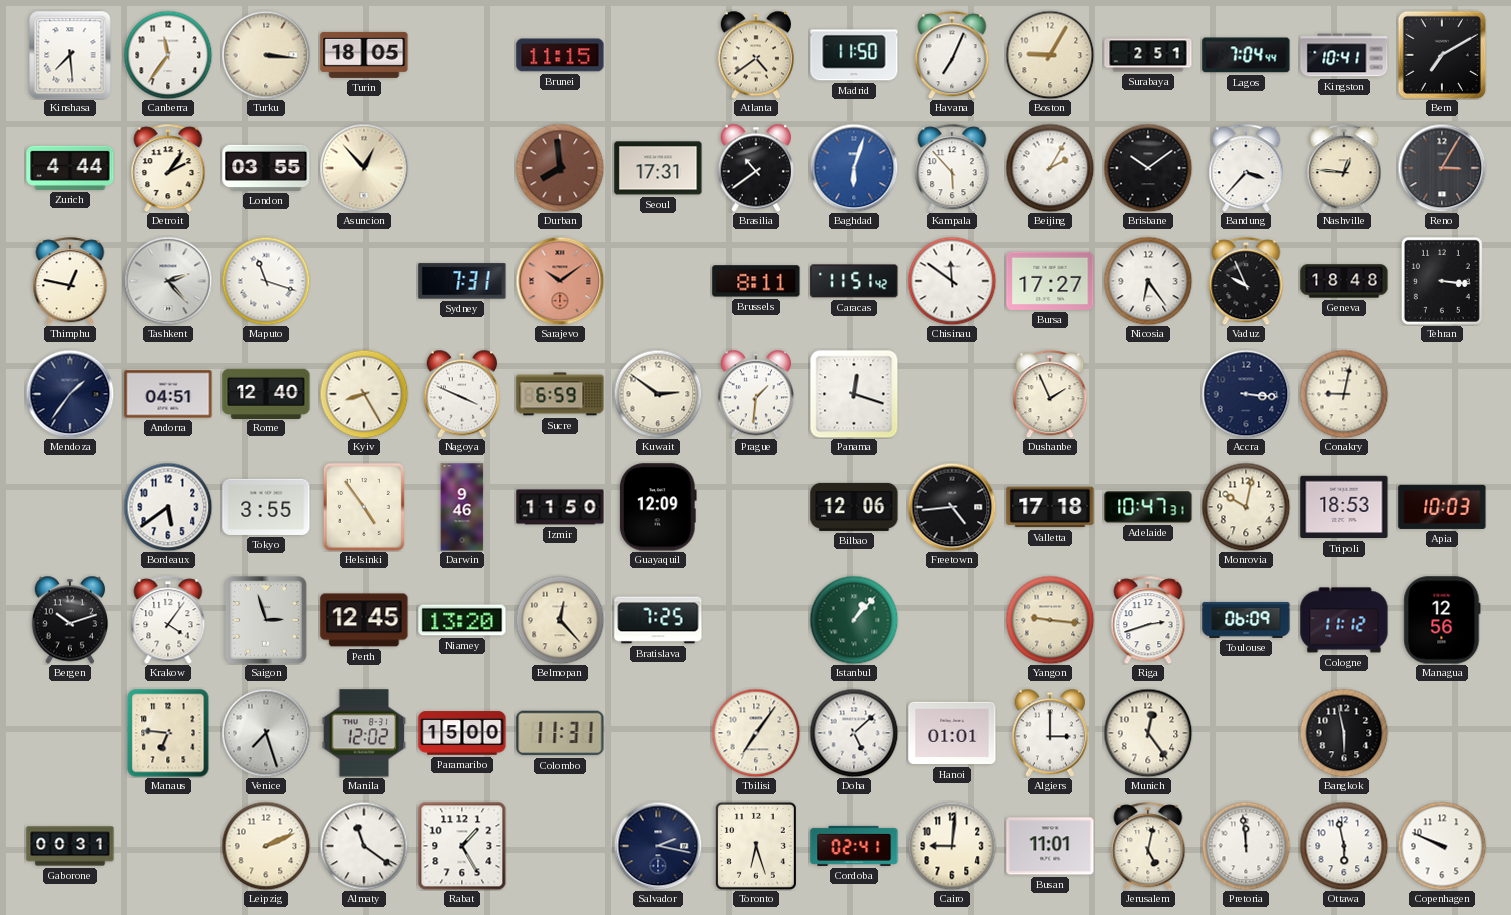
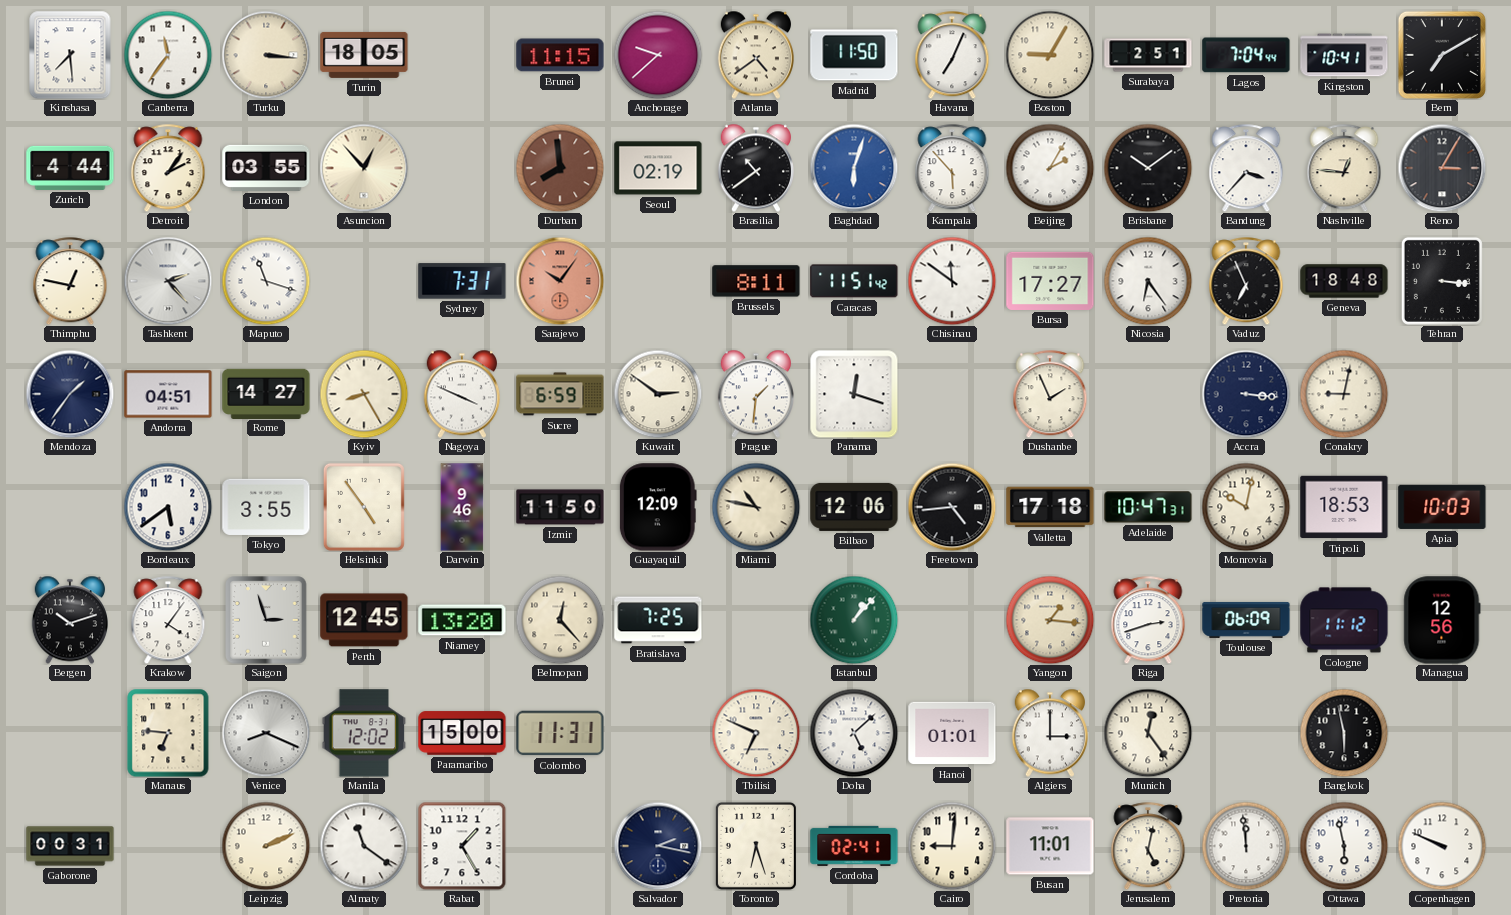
Anchorage: none -> 9:38 (658, 55)
Seoul: 17:31 -> 02:19 (658, 168)
Sarajevo: 10:09 -> 10:06 (560, 281)
Vaduz: 9:56 -> 6:56 (1246, 281)
Rome: 12:40 -> 14:27 (266, 393)
Miami: none -> 10:47 (756, 507)
Yangon: 9:16 -> 1:16 (1050, 620)
Venice: 7:27 -> 8:19 (266, 733)
Tbilisi: 7:06 -> 6:49 (756, 733)
